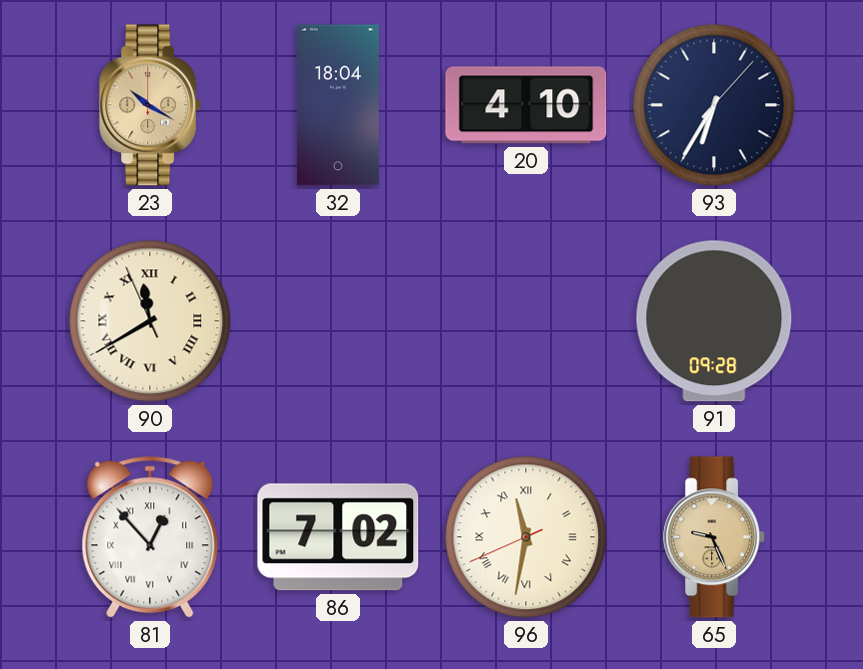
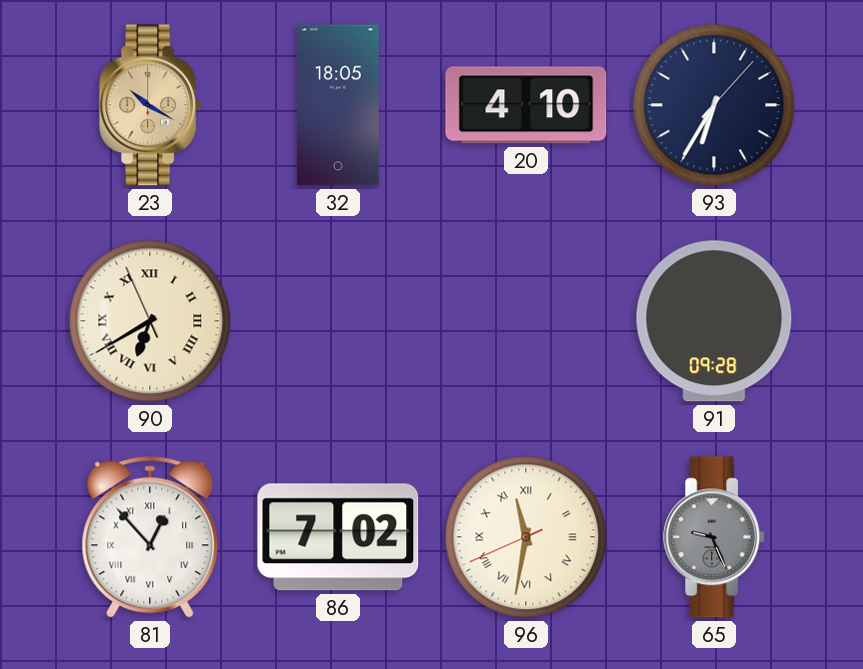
32: 18:04 -> 18:05 (338, 105)
90: 11:39 -> 6:39 (150, 321)
65 dial: champagne -> grey (715, 537)
